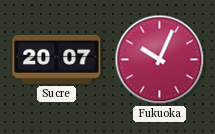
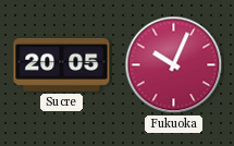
Sucre: 20:07 -> 20:05 (62, 64)
